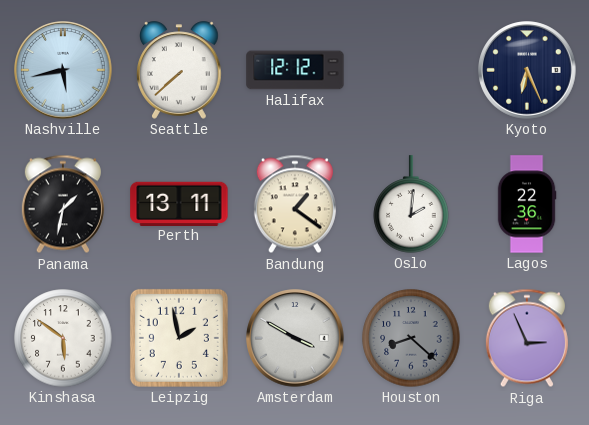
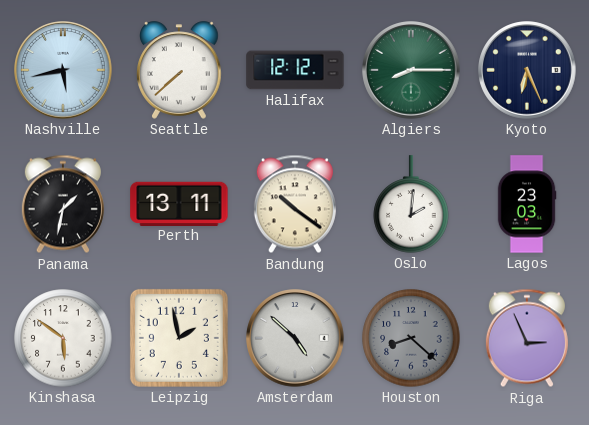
Algiers: none -> 8:15 (411, 70)
Bandung: 1:21 -> 10:21 (295, 204)
Lagos: 22:36 -> 23:03 (527, 204)
Amsterdam: 3:50 -> 4:52 (295, 338)
